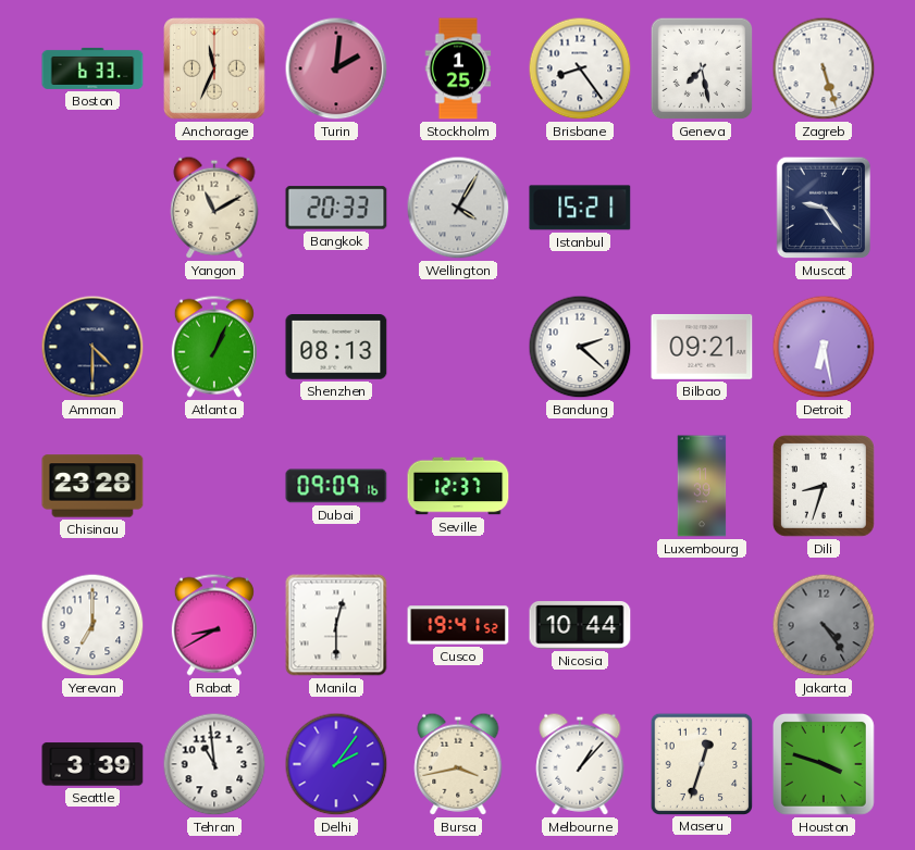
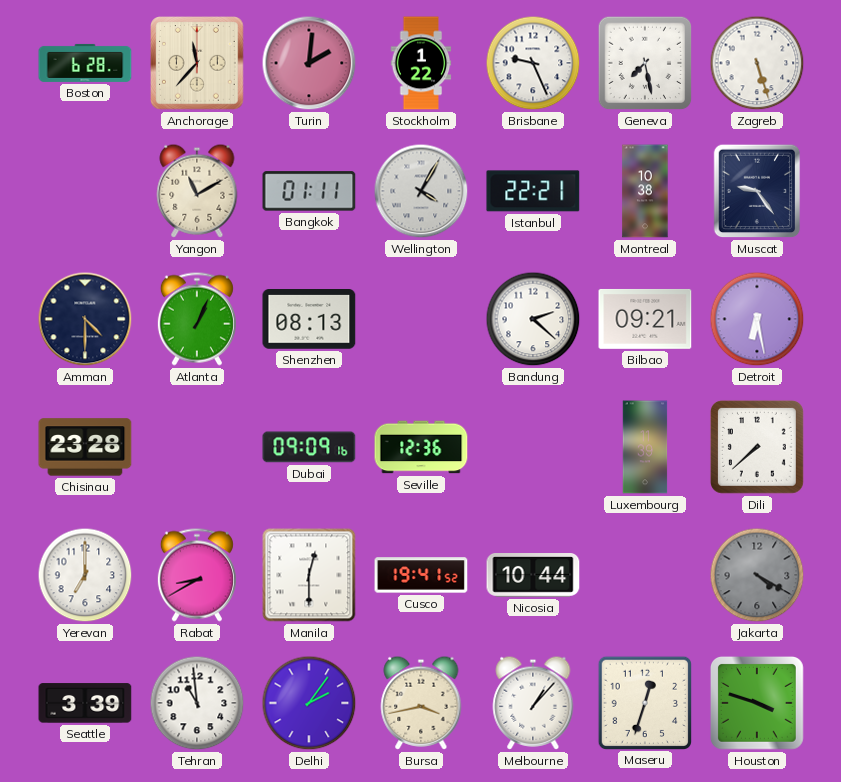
Boston: 6:33 -> 6:28 (85, 63)
Anchorage: 11:34 -> 11:37 (197, 63)
Stockholm: 1:25 -> 1:22 (421, 63)
Brisbane: 8:24 -> 9:26 (533, 63)
Bangkok: 20:33 -> 01:11 (309, 191)
Istanbul: 15:21 -> 22:21 (533, 191)
Montreal: none -> 10:38 (645, 191)
Seville: 12:37 -> 12:36 (421, 447)
Dili: 8:33 -> 7:38 (757, 447)
Jakarta: 4:24 -> 4:20 (757, 575)
